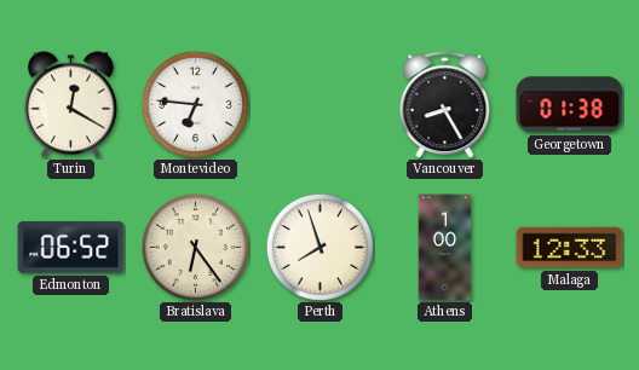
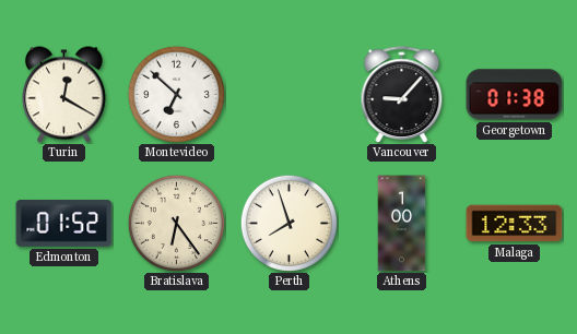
Montevideo: 6:46 -> 6:52 (176, 94)
Vancouver: 8:25 -> 9:07 (402, 95)
Edmonton: 06:52 -> 01:52 (64, 223)
